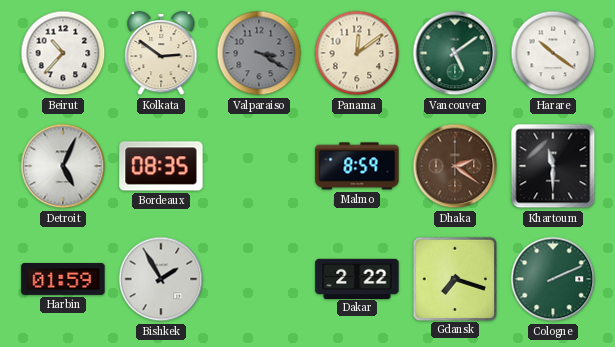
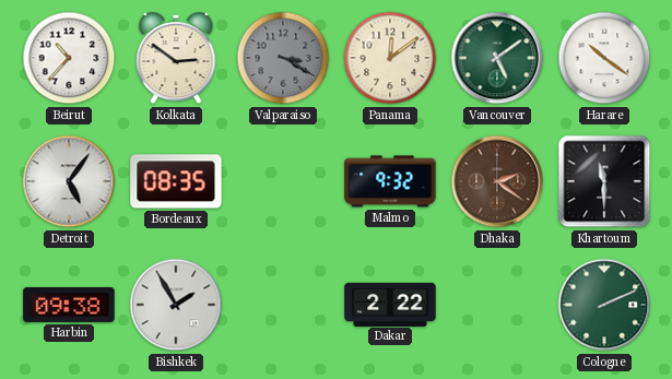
Detroit: 5:04 -> 5:06 (69, 181)
Malmo: 8:59 -> 9:32 (390, 181)
Harbin: 01:59 -> 09:38 (69, 305)
Gdansk: 7:18 -> none (454, 278)
